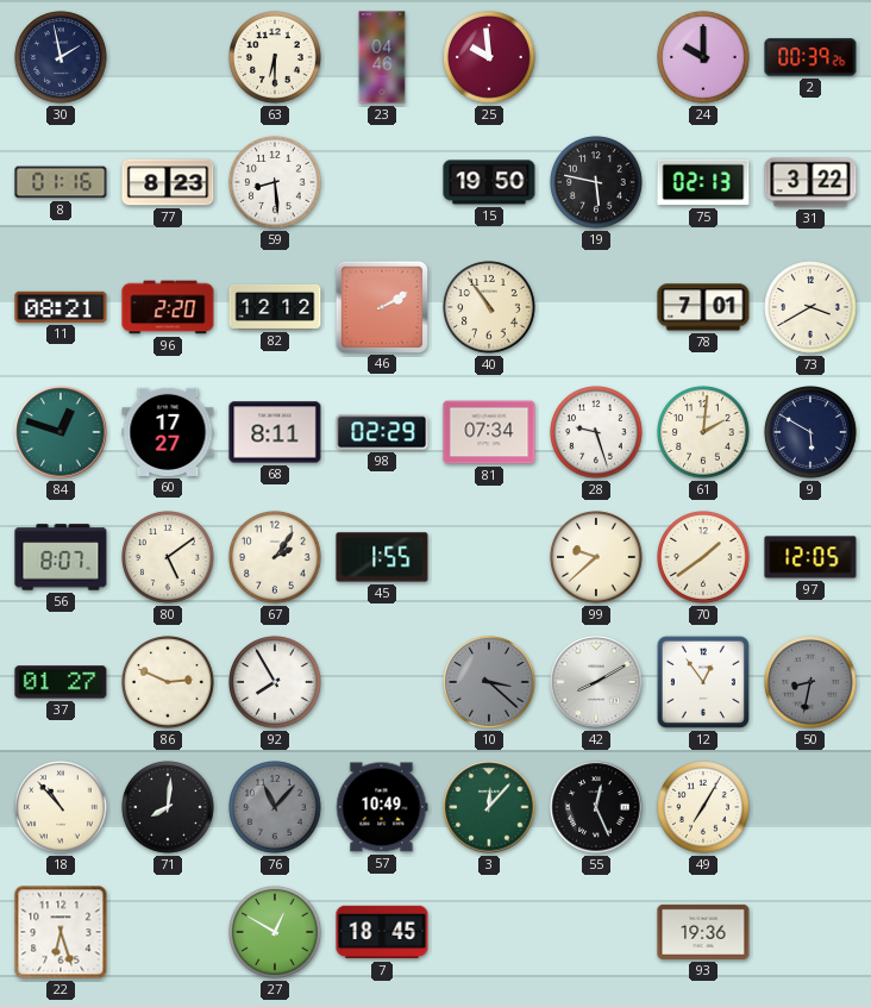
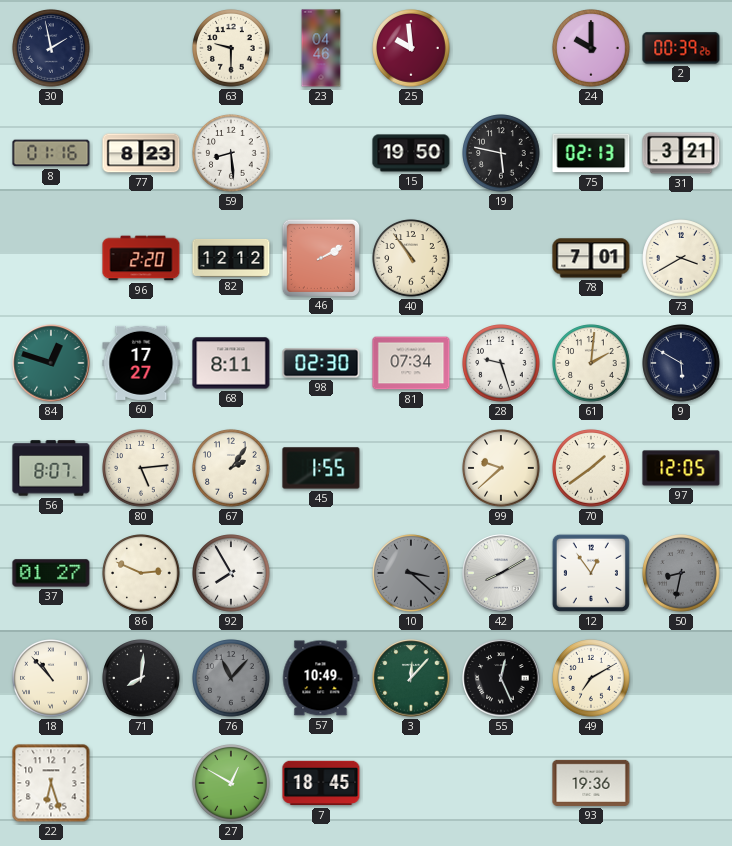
63: 6:30 -> 9:30 (231, 48)
31: 3:22 -> 3:21 (681, 153)
11: 08:21 -> none (61, 307)
98: 02:29 -> 02:30 (321, 363)
80: 5:09 -> 5:14 (141, 468)
49: 7:05 -> 7:10 (591, 678)
